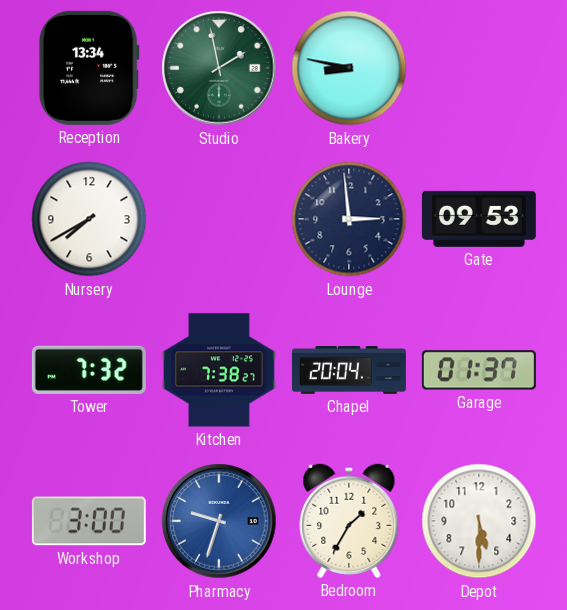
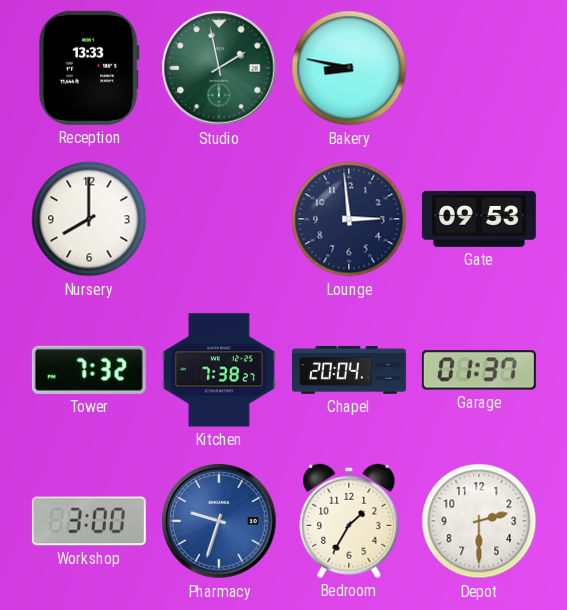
Reception: 13:34 -> 13:33 (89, 68)
Nursery: 7:40 -> 8:00 (89, 219)
Depot: 5:30 -> 2:30 (479, 521)
